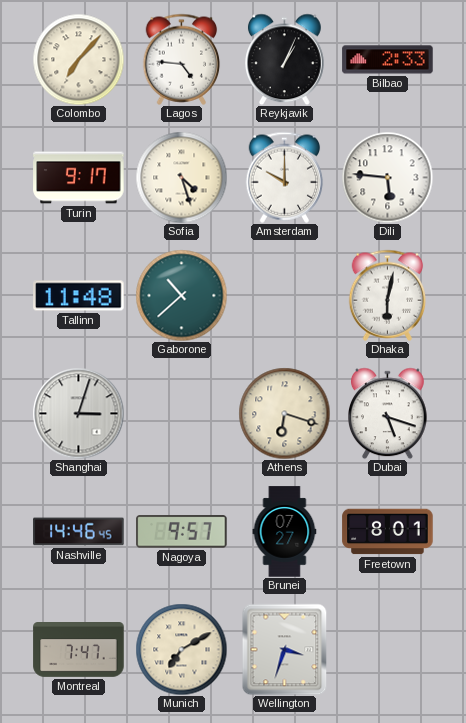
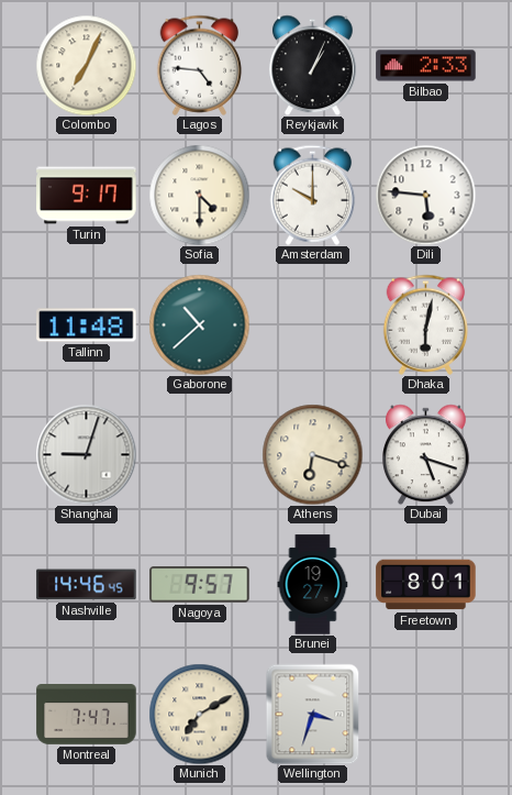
Colombo: 7:07 -> 7:04 (86, 65)
Sofia: 4:27 -> 4:30 (199, 195)
Shanghai: 3:03 -> 9:03 (86, 454)
Brunei: 07:27 -> 19:27 (313, 585)
